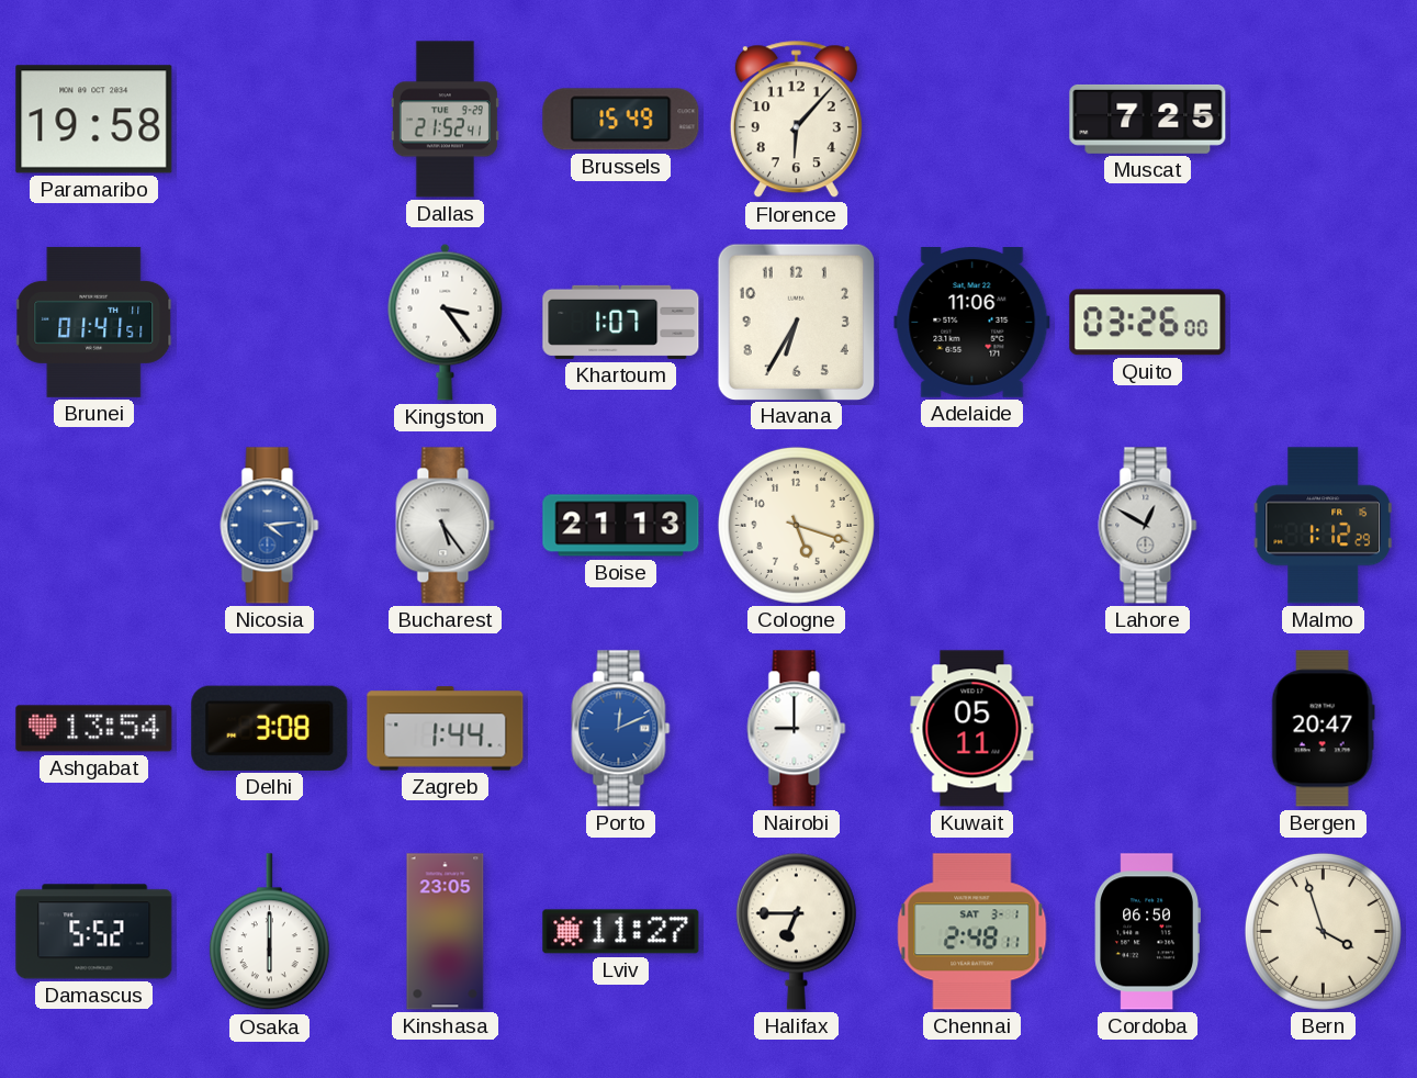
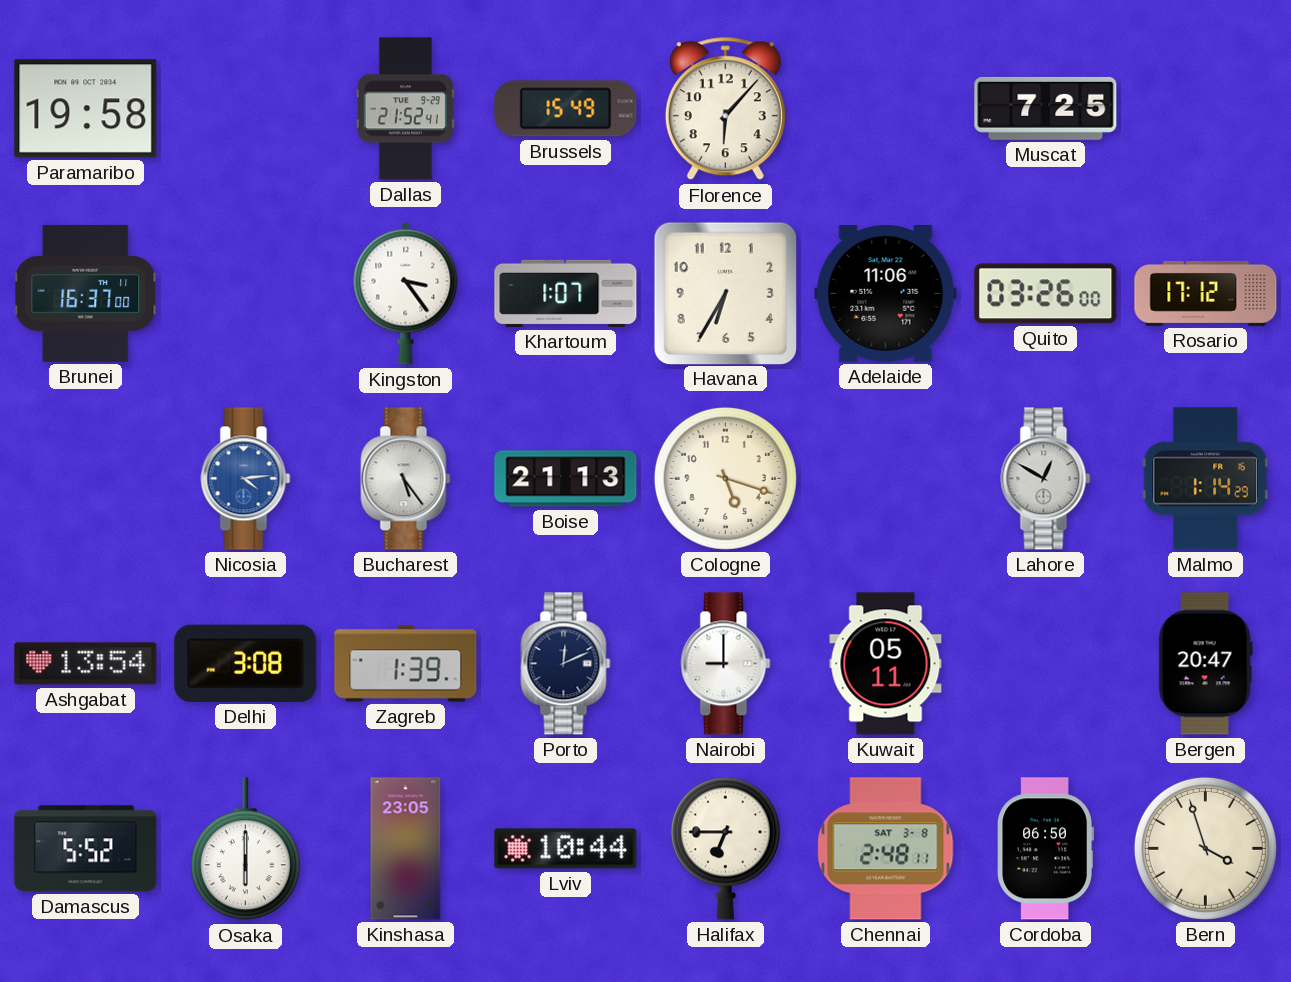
Brunei: 01:41 -> 16:37 (86, 293)
Rosario: none -> 17:12 (1206, 293)
Malmo: 1:12 -> 1:14 (1205, 479)
Zagreb: 1:44 -> 1:39 (406, 664)
Porto dial: blue -> navy (566, 664)
Lviv: 11:27 -> 10:44 (566, 849)
Chennai date: SAT 3-1 -> SAT 3-8 (886, 849)
